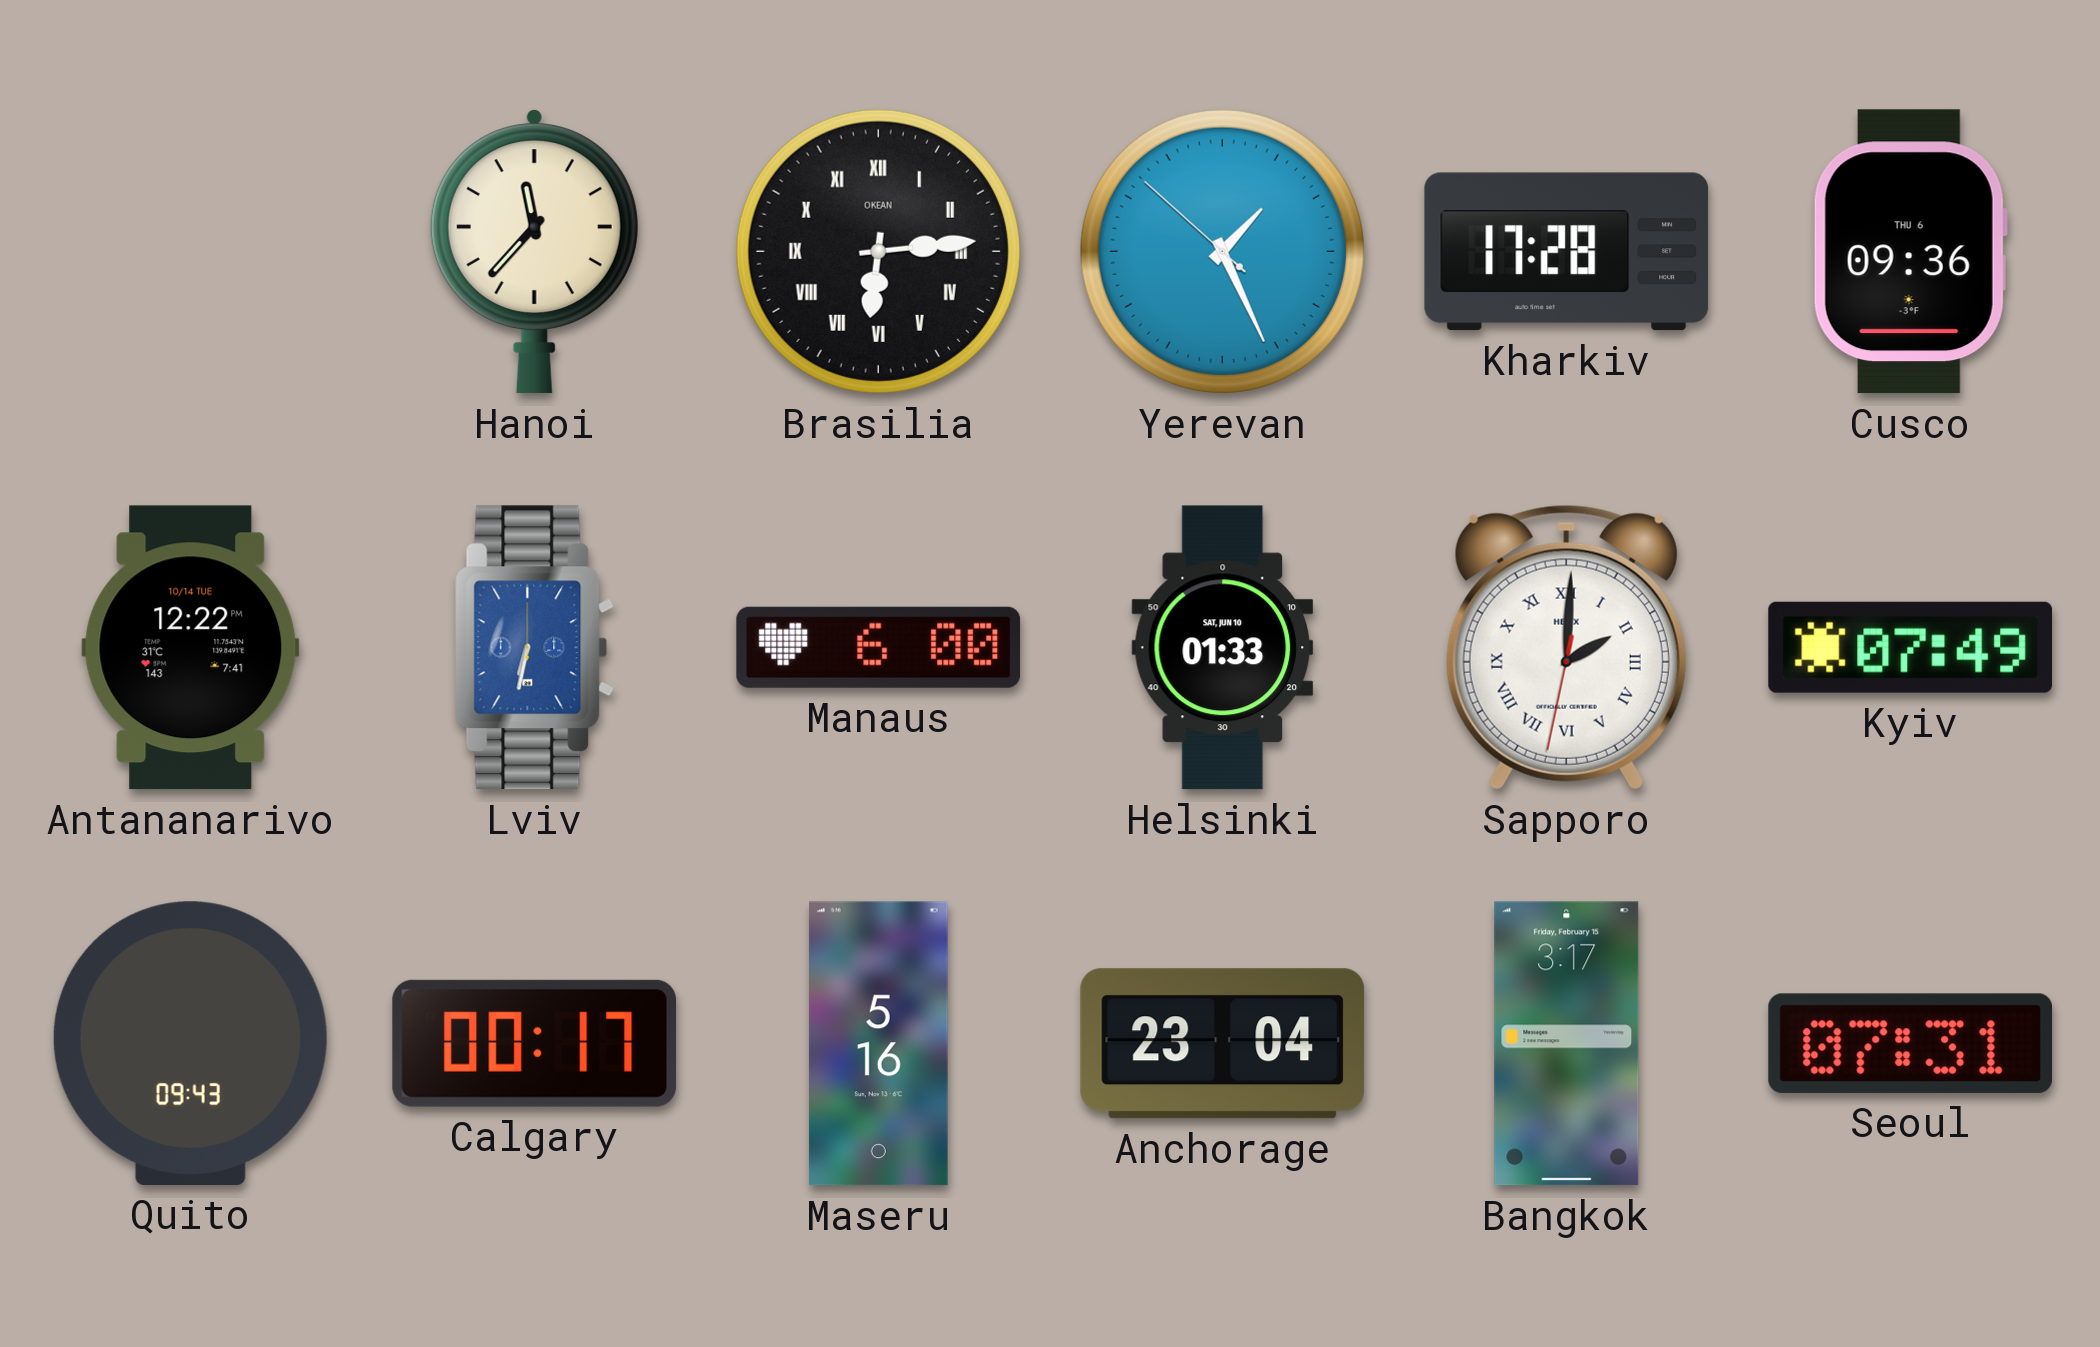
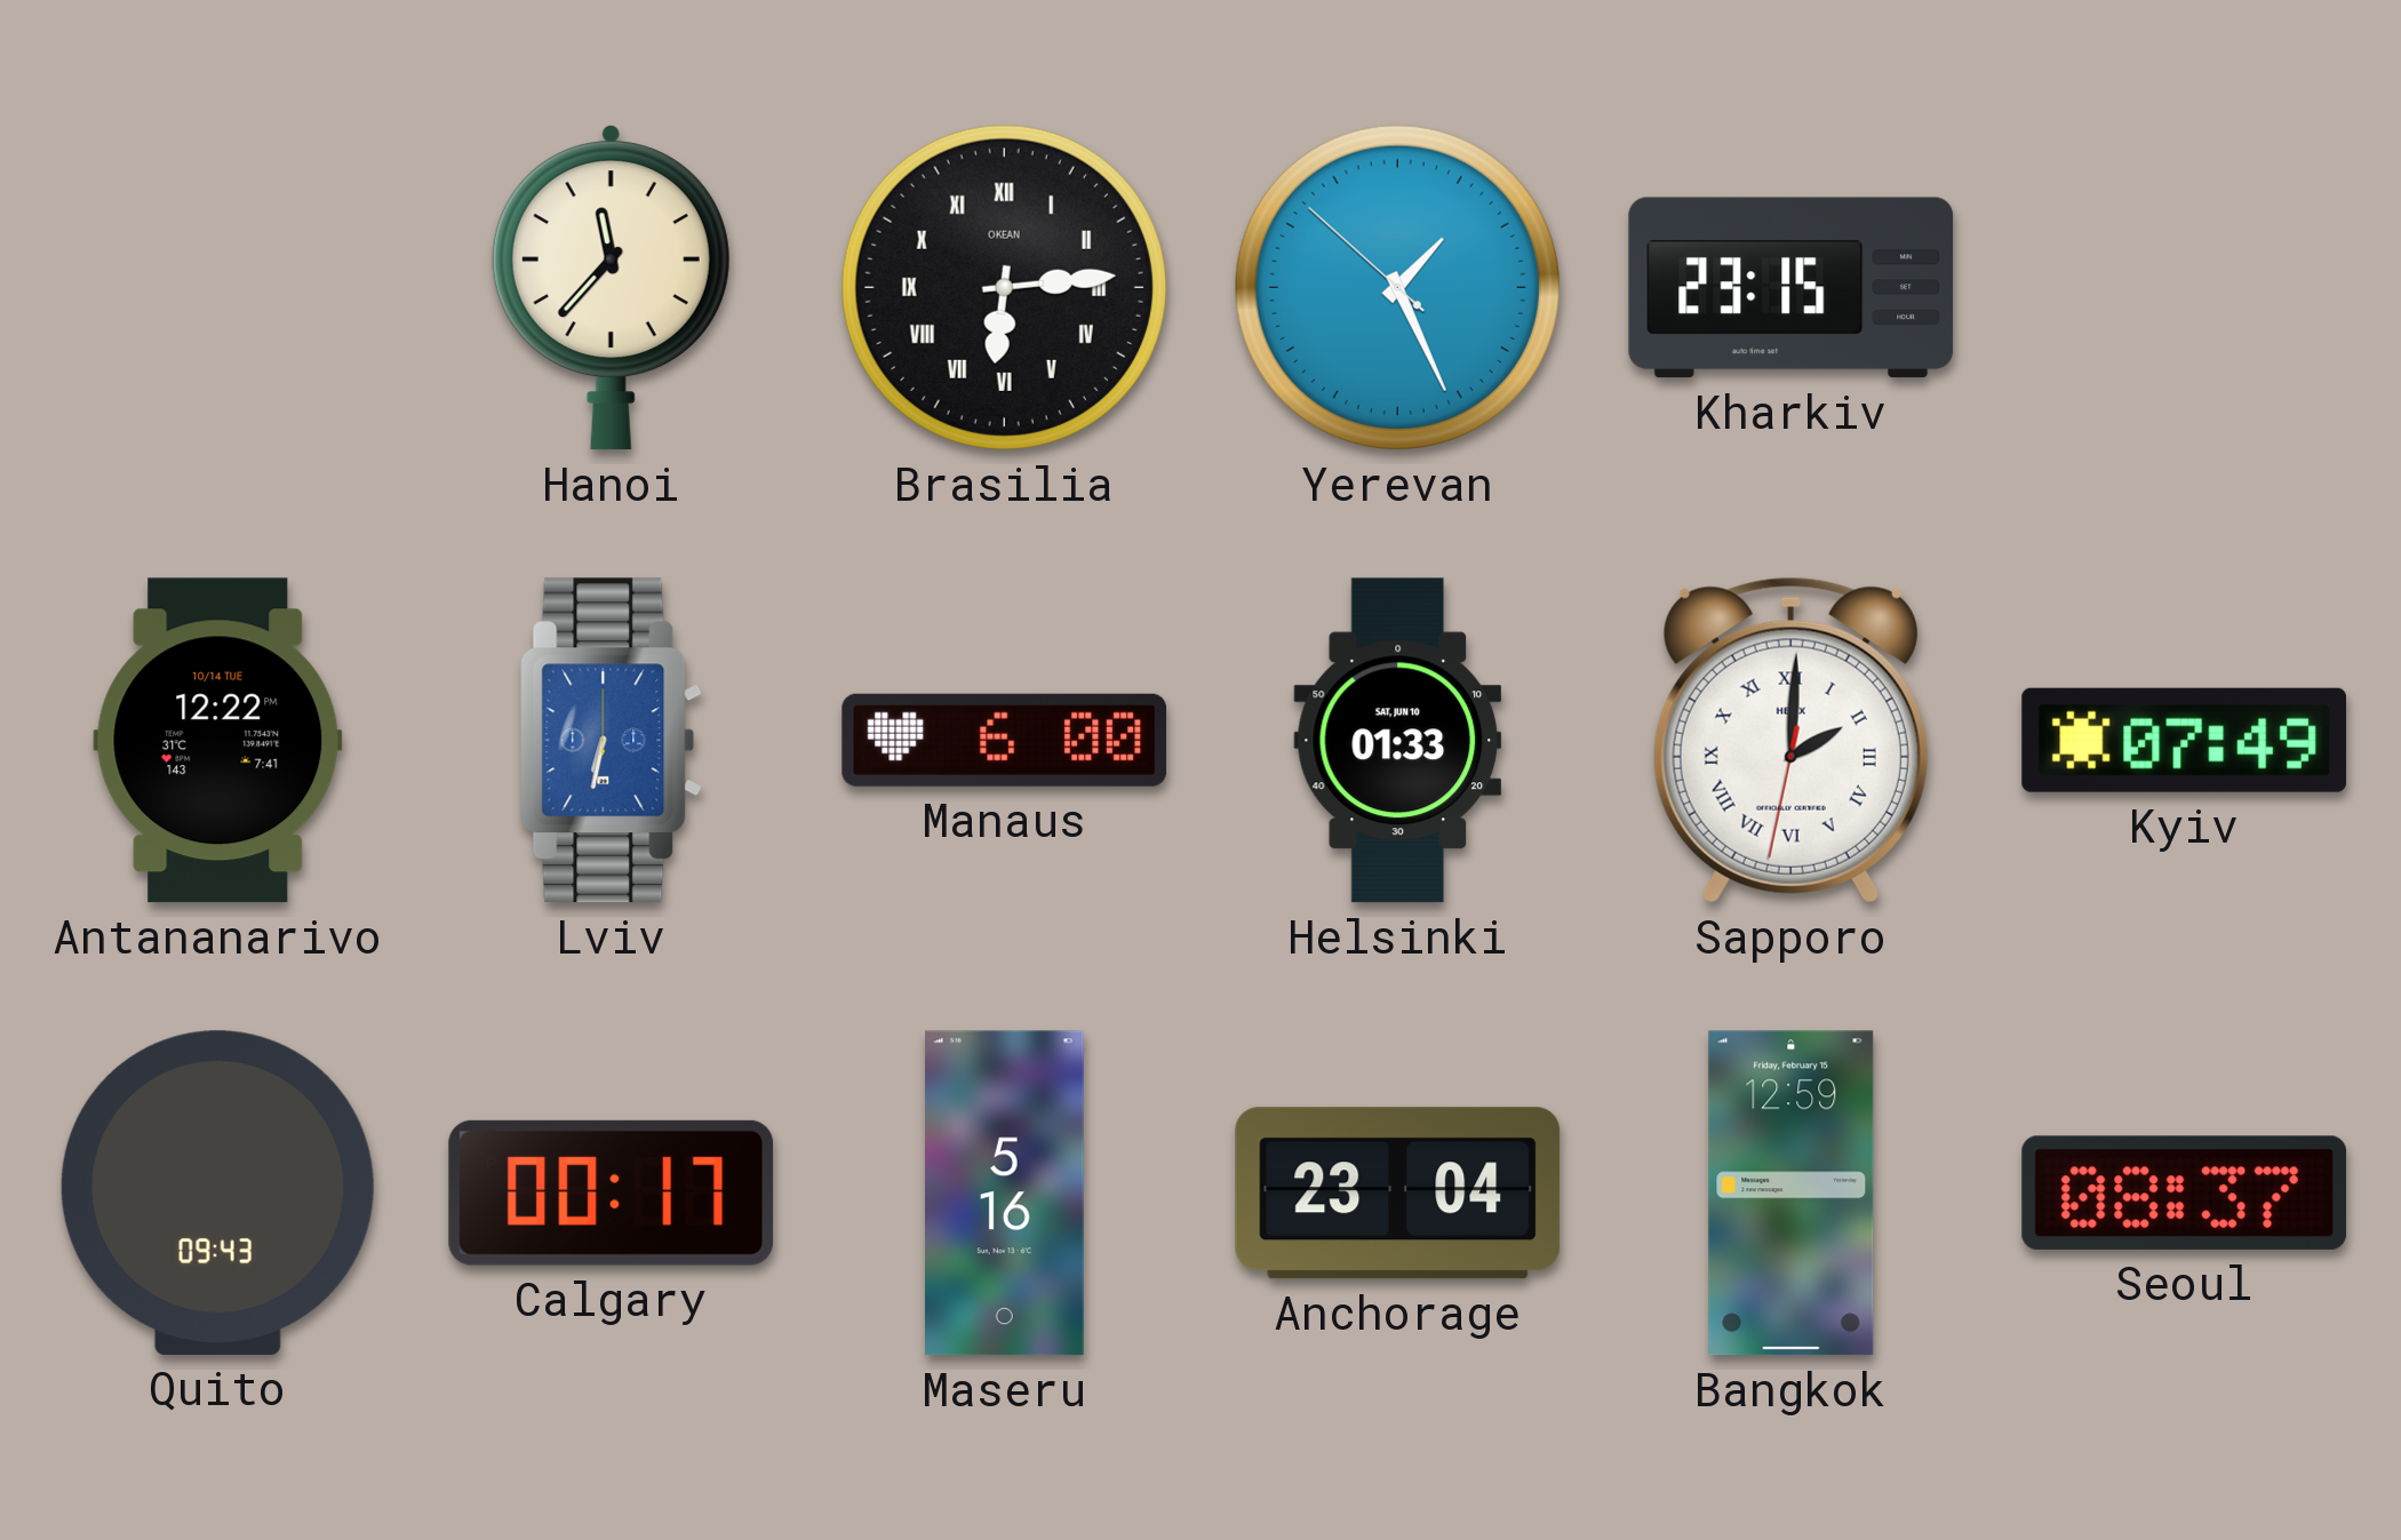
Kharkiv: 17:28 -> 23:15 (1792, 288)
Cusco: 09:36 -> none (1910, 252)
Bangkok: 3:17 -> 12:59 (1792, 1194)
Seoul: 07:31 -> 08:37 (2184, 1192)
